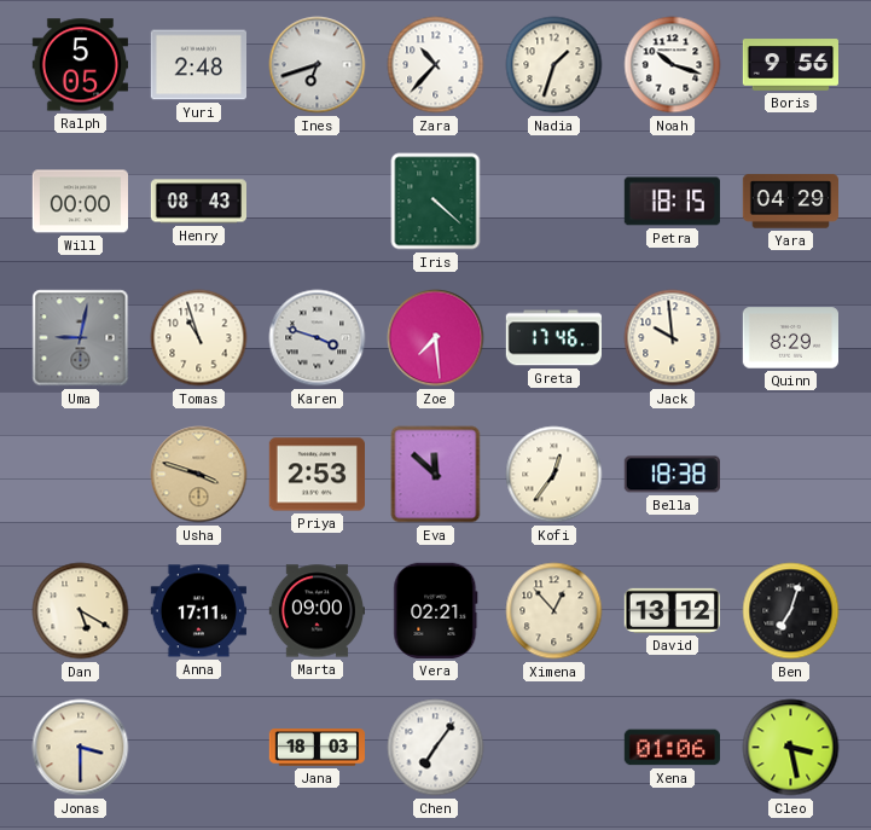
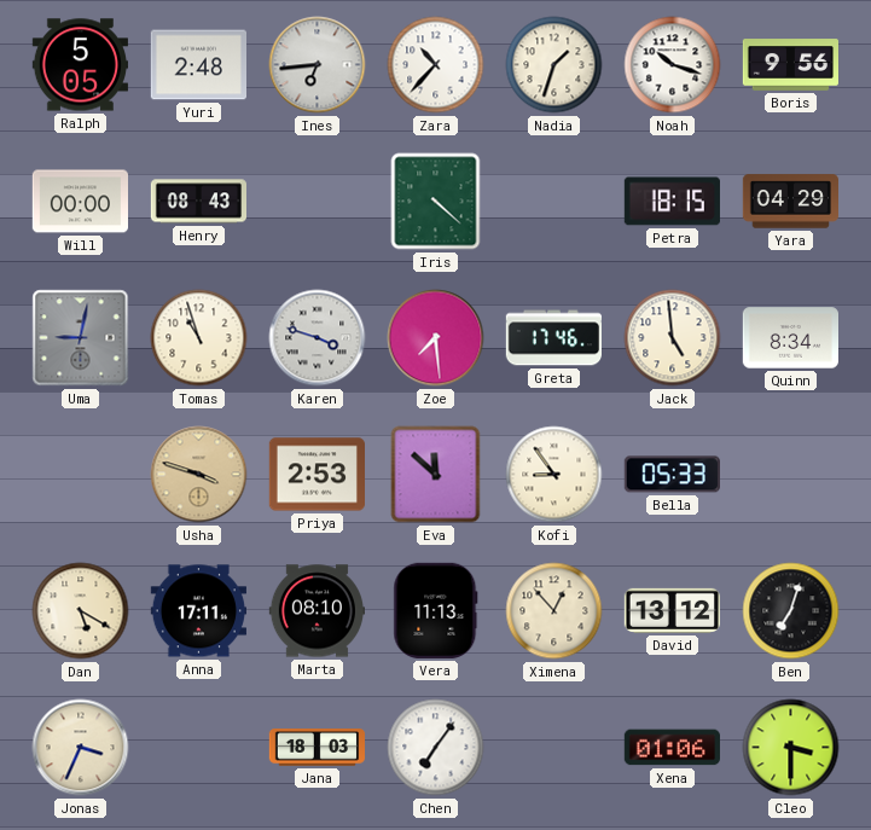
Ines: 6:42 -> 6:44 (318, 65)
Jack: 9:59 -> 4:59 (673, 338)
Quinn: 8:29 -> 8:34 (790, 338)
Kofi: 12:36 -> 8:54 (554, 475)
Bella: 18:38 -> 05:33 (672, 475)
Marta: 09:00 -> 08:10 (317, 611)
Vera: 02:21 -> 11:13 (436, 610)
Jonas: 3:30 -> 3:34 (81, 748)
Cleo: 3:28 -> 3:30 (791, 748)
